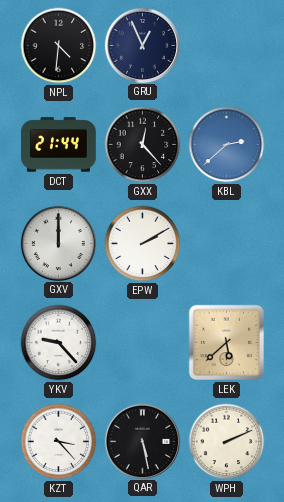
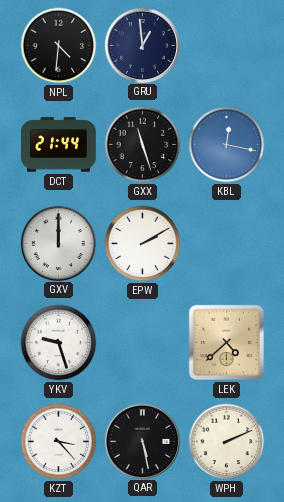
GRU: 12:56 -> 12:59 (142, 45)
GXX: 12:23 -> 11:27 (143, 145)
KBL: 2:38 -> 12:17 (227, 145)
YKV: 9:23 -> 9:27 (59, 343)
LEK: 5:38 -> 4:38 (227, 343)
